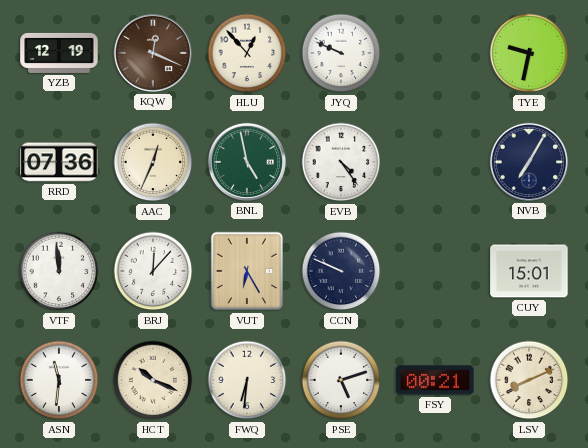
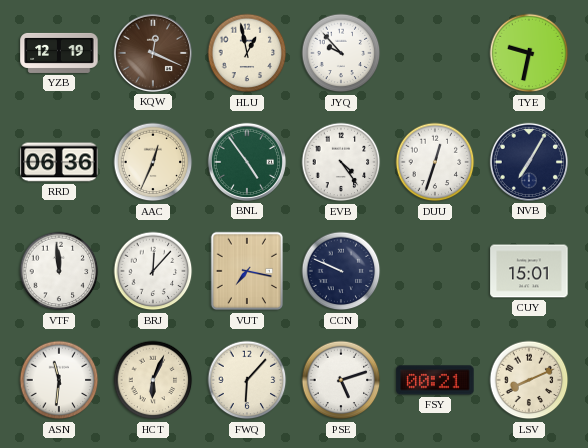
HLU: 12:53 -> 12:58 (247, 53)
JYQ: 9:49 -> 9:53 (341, 53)
RRD: 07:36 -> 06:36 (59, 162)
BNL: 4:58 -> 4:54 (247, 162)
DUU: none -> 12:33 (435, 162)
VUT: 6:25 -> 7:17 (247, 271)
HCT: 10:19 -> 6:04 (153, 380)
FWQ: 6:31 -> 6:07 (247, 380)
